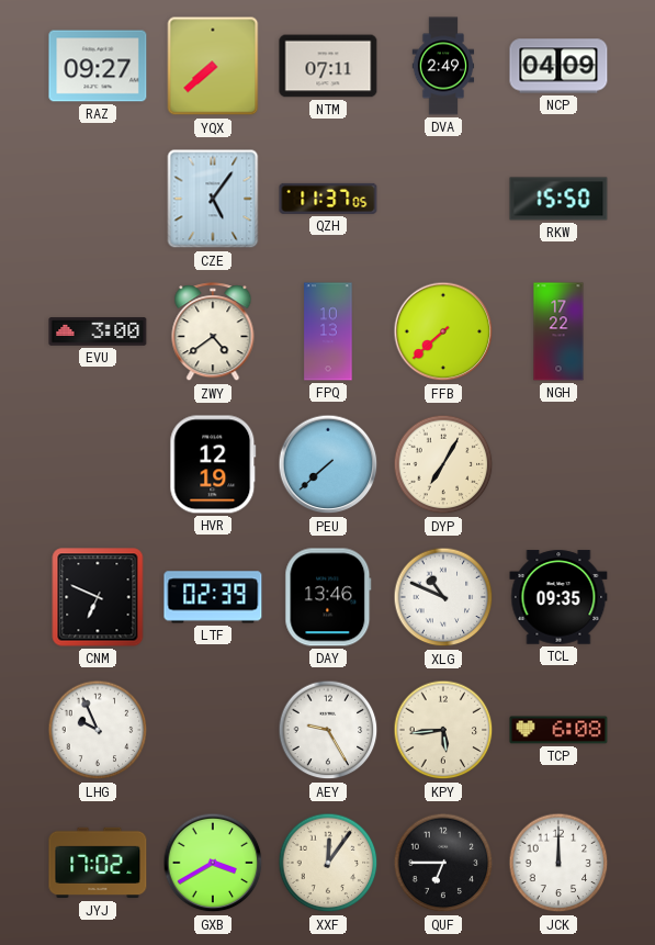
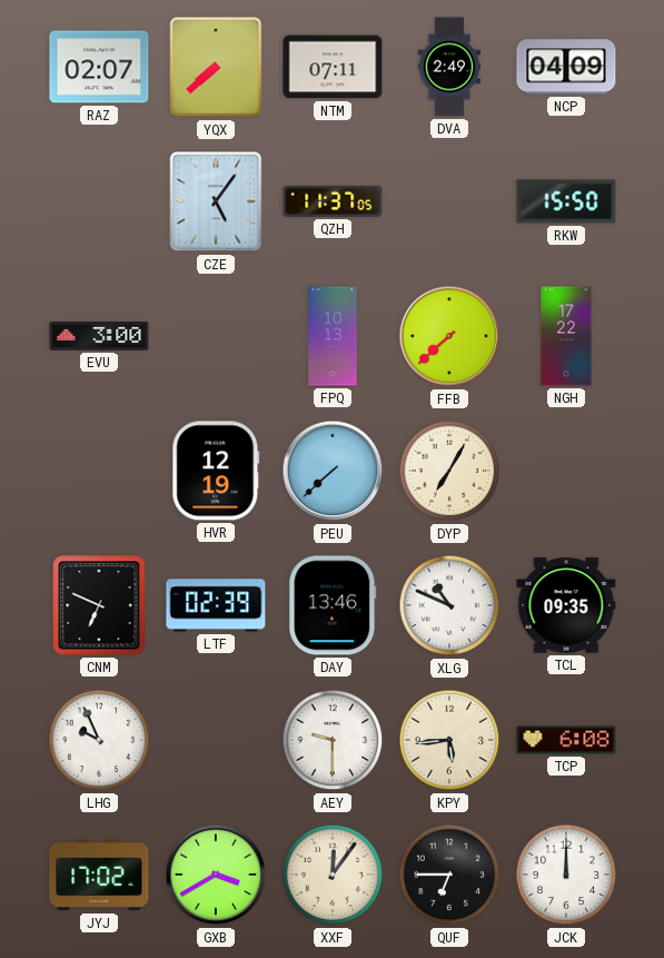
RAZ: 09:27 -> 02:07 (99, 67)
ZWY: 4:39 -> none (213, 333)
AEY: 9:25 -> 9:30 (333, 740)
